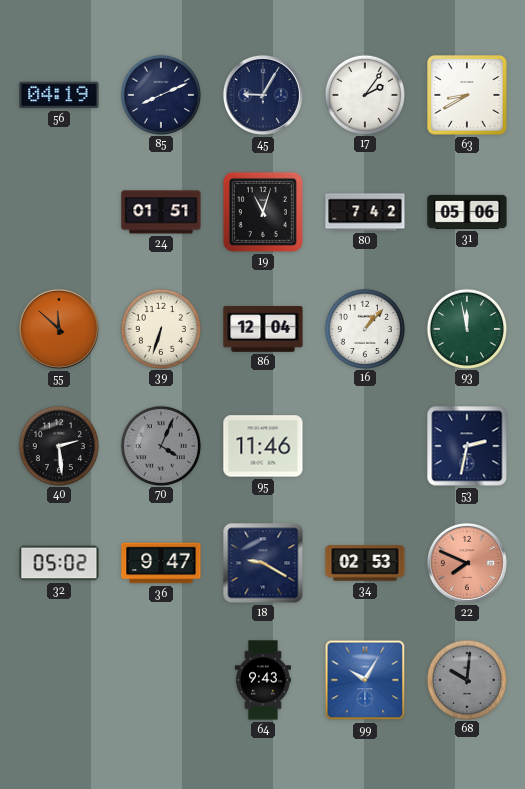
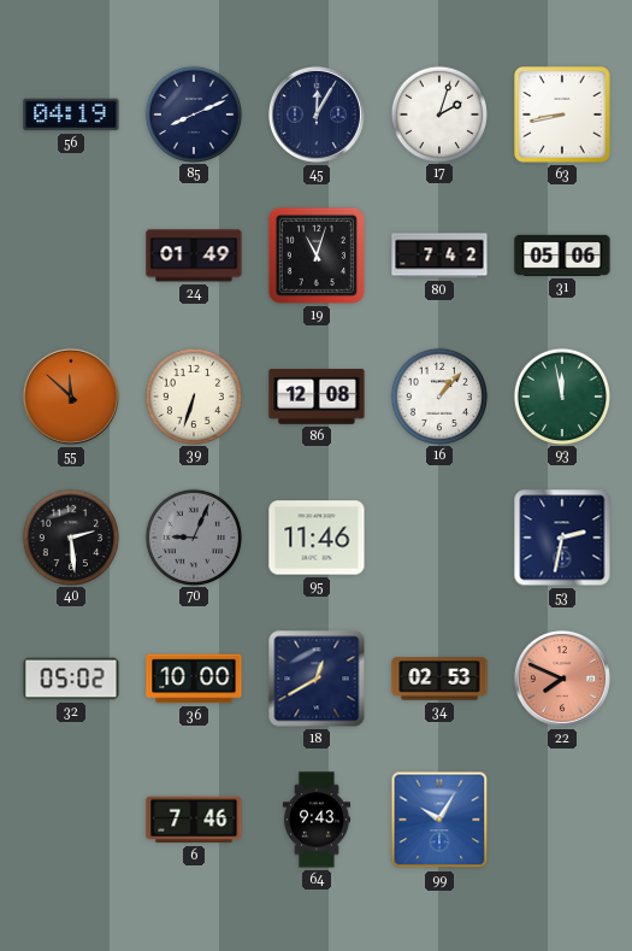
45: 9:05 -> 12:05 (317, 115)
17: 2:06 -> 2:03 (438, 113)
63: 8:40 -> 8:43 (562, 115)
24: 01:51 -> 01:49 (194, 256)
86: 12:04 -> 12:08 (317, 397)
70: 4:04 -> 9:04 (193, 536)
36: 9:47 -> 10:00 (194, 679)
18: 9:20 -> 12:40 (317, 679)
6: none -> 7:46 (194, 820)
68: 10:01 -> none (466, 679)
